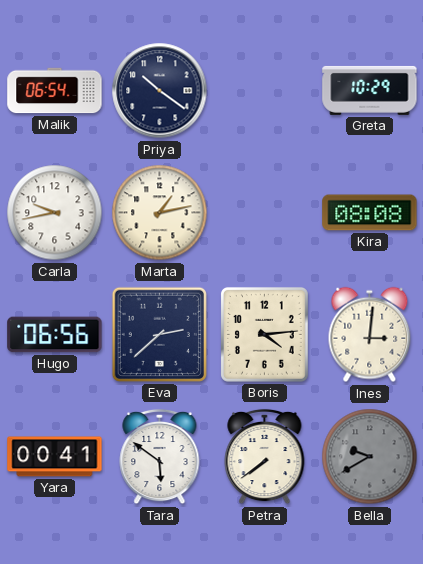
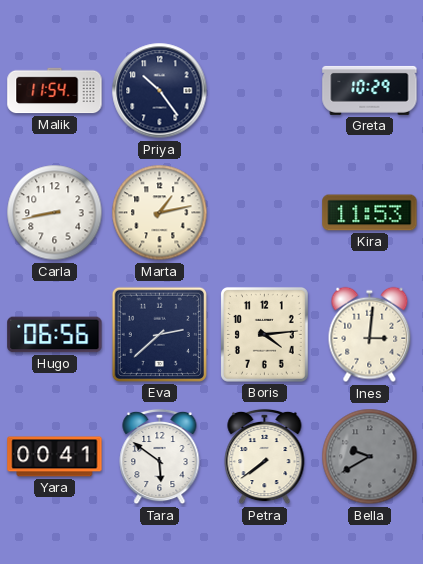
Malik: 06:54 -> 11:54 (55, 91)
Priya: 10:21 -> 10:24 (160, 91)
Carla: 9:43 -> 8:43 (55, 213)
Kira: 08:08 -> 11:53 (370, 213)
